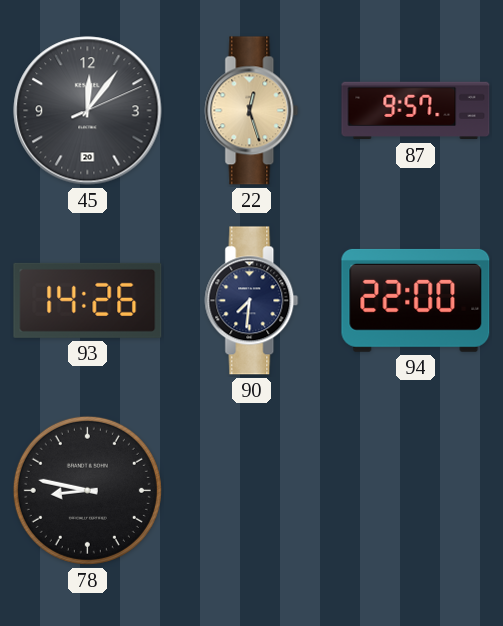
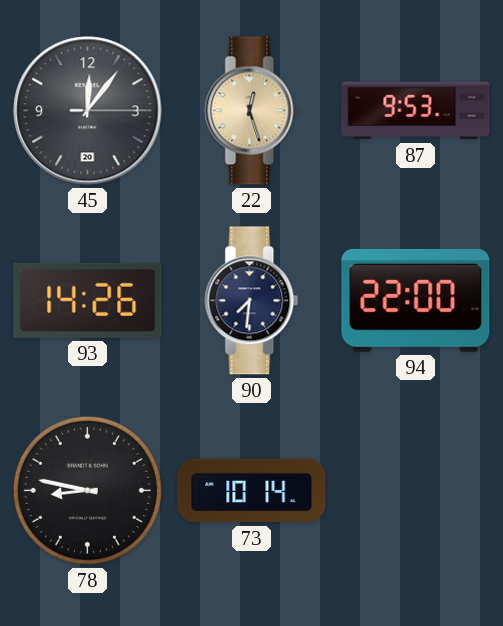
45: 12:06:11 -> 12:06:15 (88, 111)
87: 9:57 -> 9:53 (416, 111)
73: none -> 10:14 (252, 491)
